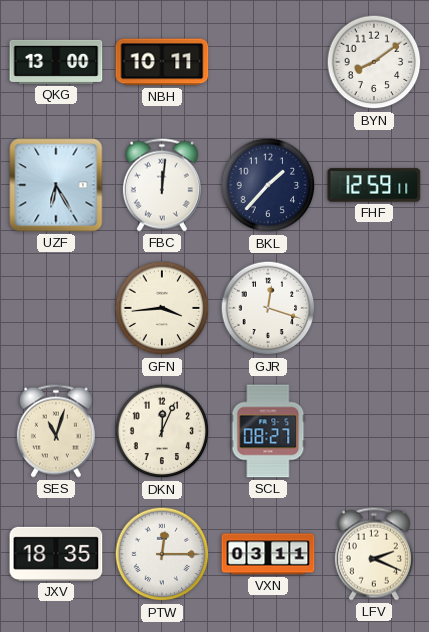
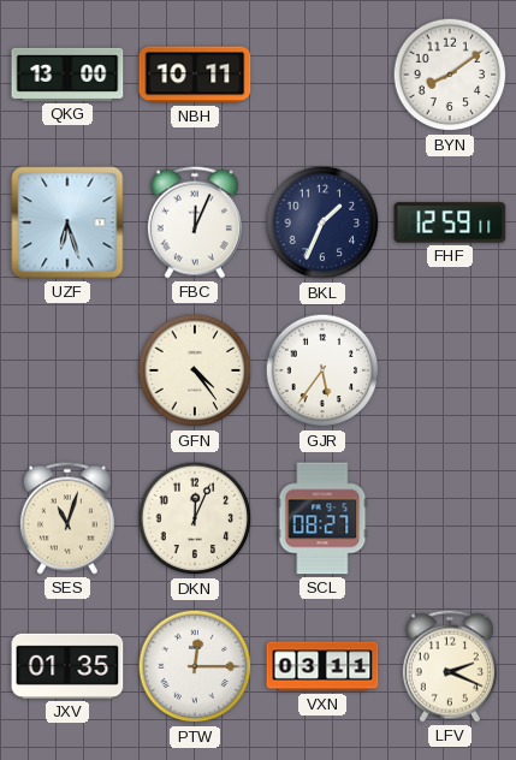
UZF: 6:25 -> 6:27 (67, 222)
FBC: 12:01 -> 12:04 (195, 222)
BKL: 1:37 -> 1:34 (322, 222)
GFN: 3:44 -> 4:24 (195, 370)
GJR: 12:18 -> 5:36 (322, 370)
JXV: 18:35 -> 01:35 (67, 666)
